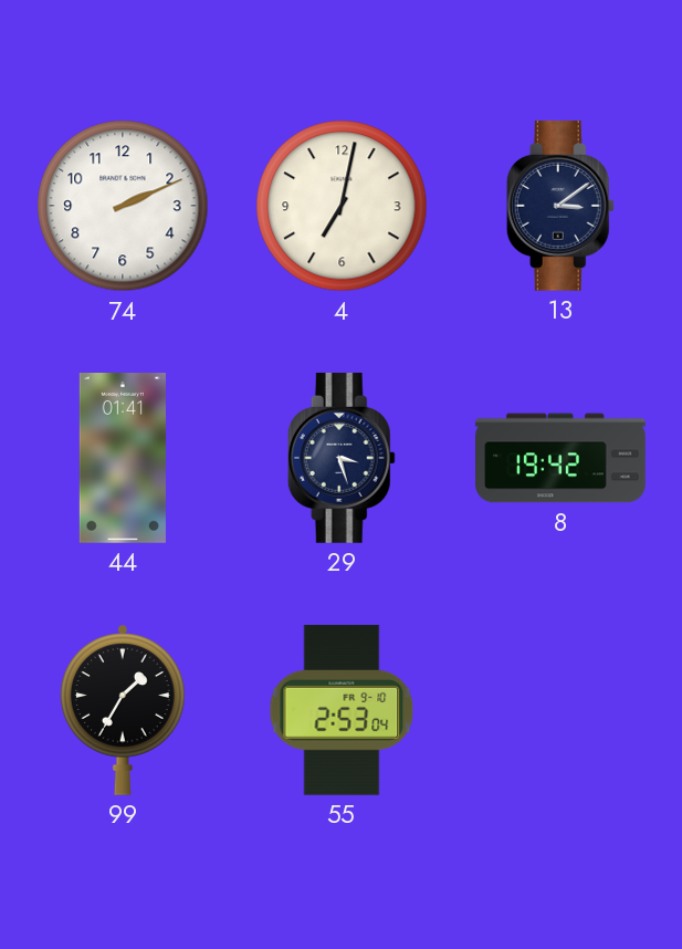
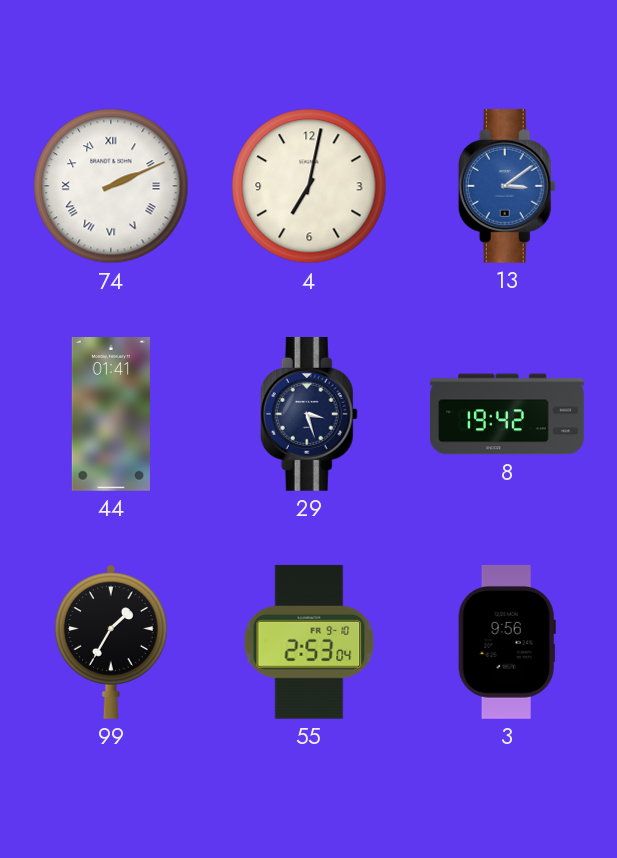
74 numerals: Arabic -> Roman (111, 186)
13 dial: navy -> blue (507, 186)
3: none -> 9:56 (507, 642)
